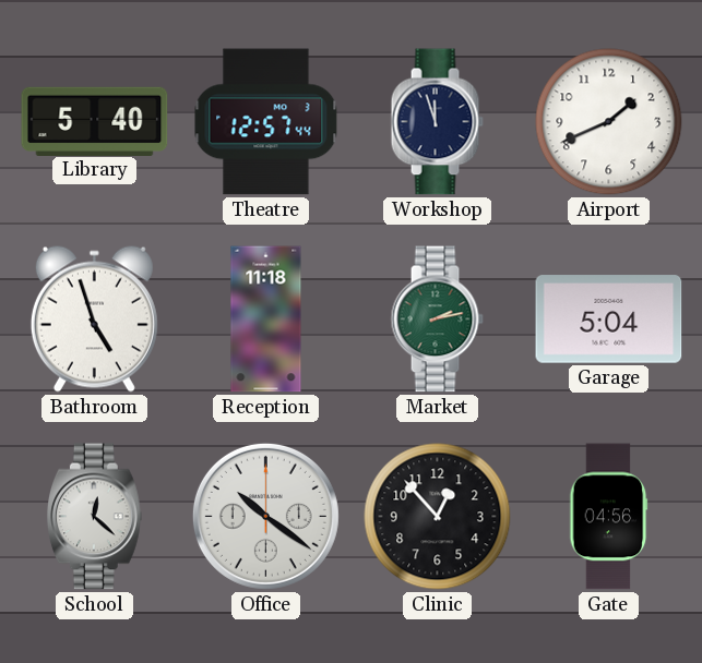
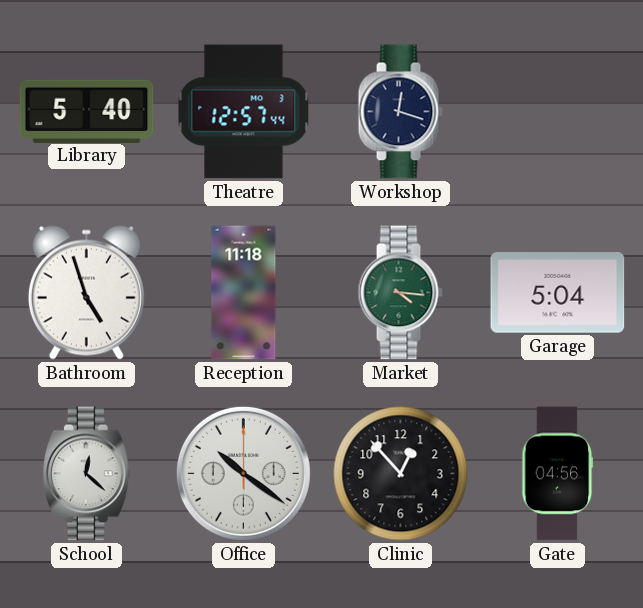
Workshop: 11:57 -> 12:18 (400, 112)
Airport: 1:41 -> none (609, 122)
Market: 2:13 -> 4:16 (400, 293)
